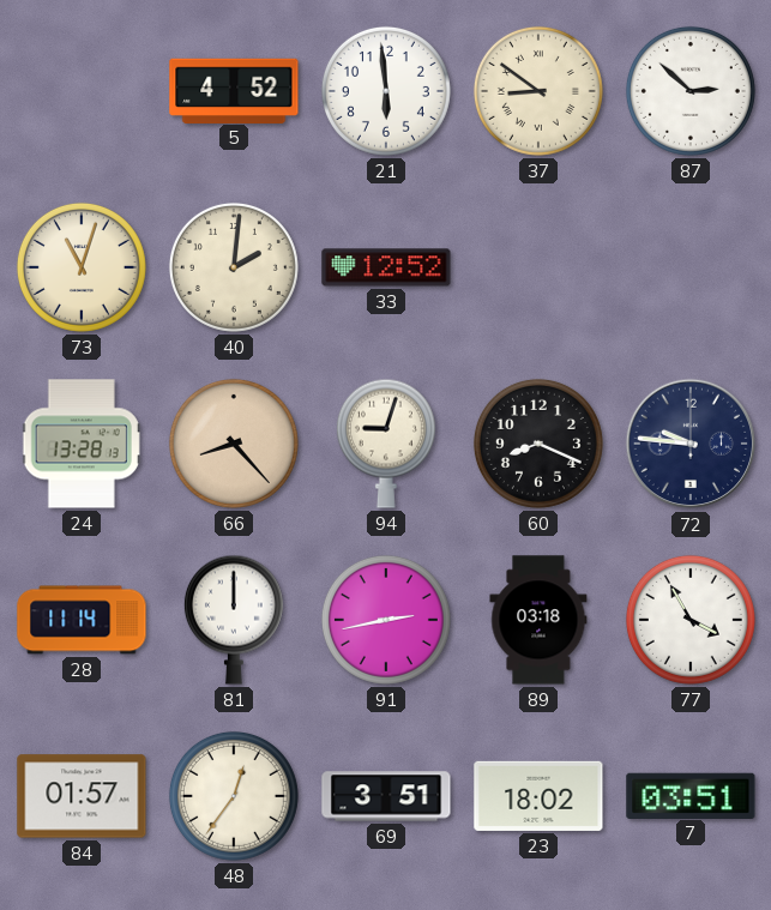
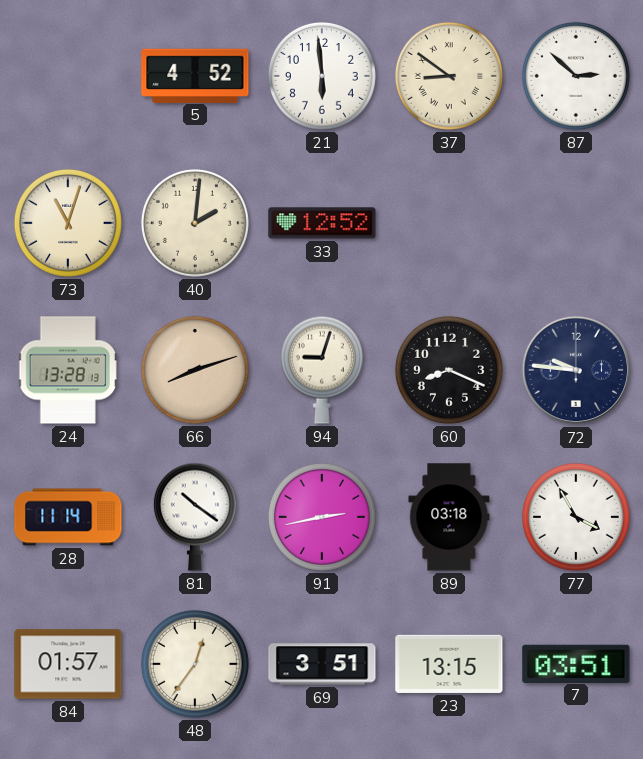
66: 8:23 -> 8:12 (195, 370)
81: 12:00 -> 10:21 (195, 517)
23: 18:02 -> 13:15 (449, 664)
